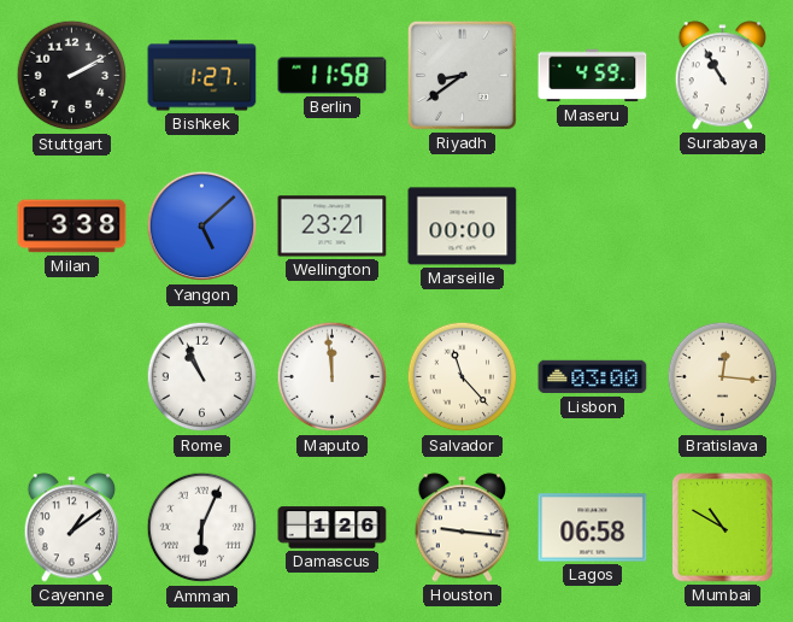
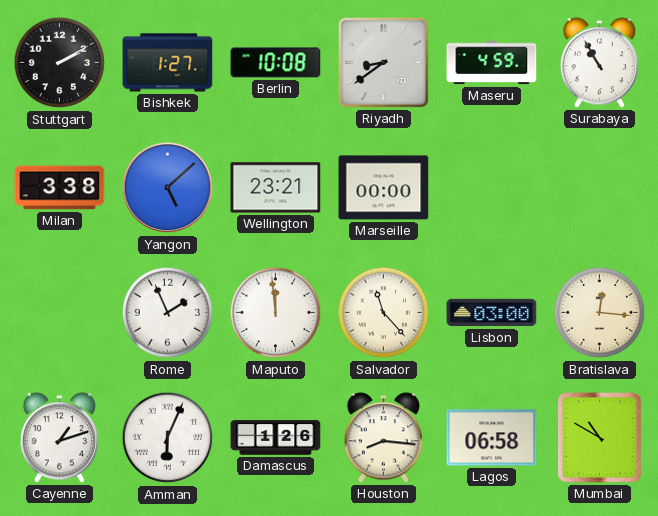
Berlin: 11:58 -> 10:08 (276, 63)
Rome: 10:56 -> 1:56 (168, 313)
Cayenne: 1:09 -> 1:12 (60, 438)
Houston: 9:16 -> 8:16 (384, 438)
